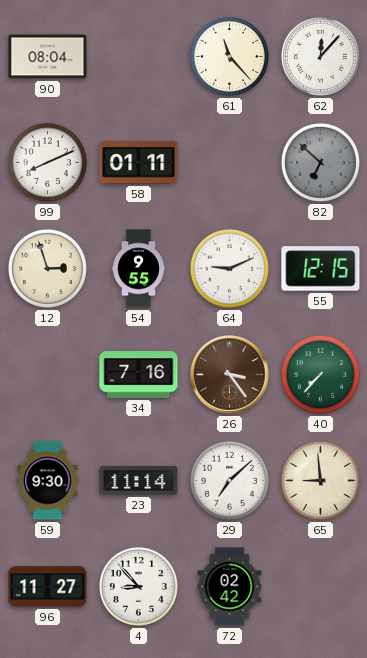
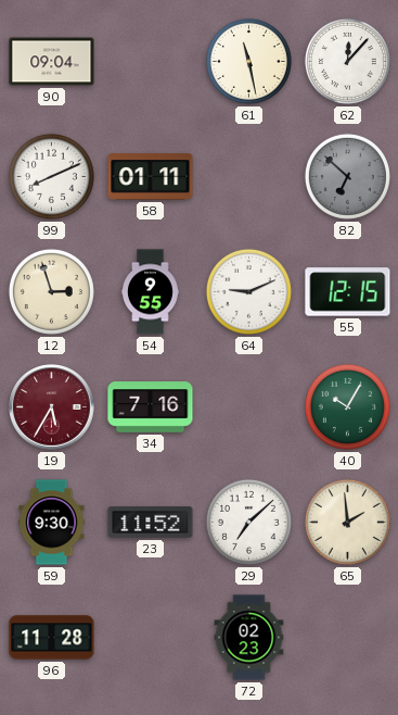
90: 08:04 -> 09:04 (52, 62)
61: 11:23 -> 11:28 (248, 61)
19: none -> 5:35 (52, 407)
26: 3:24 -> none (230, 375)
40: 7:37 -> 10:05 (347, 406)
23: 11:14 -> 11:52 (151, 522)
65: 8:59 -> 1:59 (347, 522)
96: 11:27 -> 11:28 (52, 638)
4: 8:53 -> none (138, 586)
72: 02:42 -> 02:23 (249, 638)
